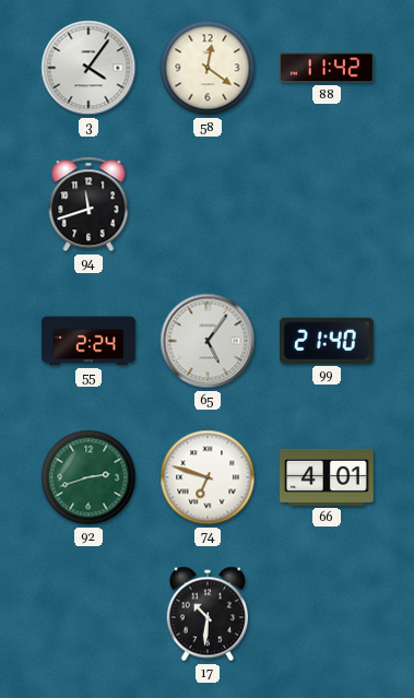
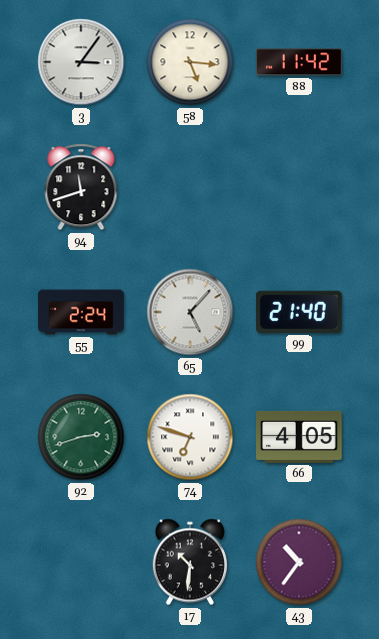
3: 4:06 -> 3:06 (81, 62)
58: 12:21 -> 5:16 (190, 62)
65: 5:06 -> 5:07 (190, 312)
66: 4:01 -> 4:05 (299, 437)
43: none -> 10:36 (299, 562)
